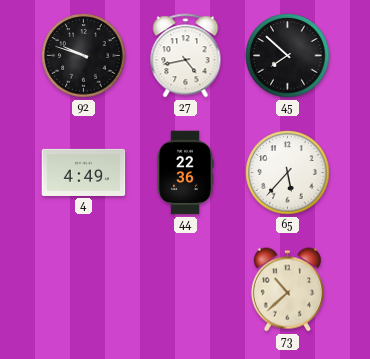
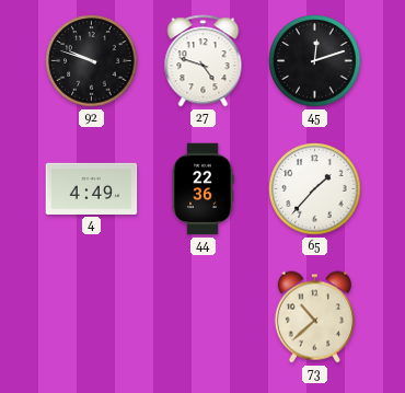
27: 4:43 -> 4:48 (204, 61)
45: 7:52 -> 12:12 (315, 61)
65: 5:37 -> 1:37 (315, 189)
